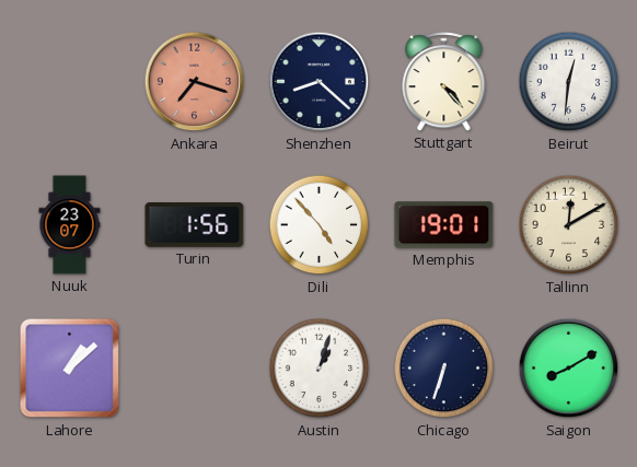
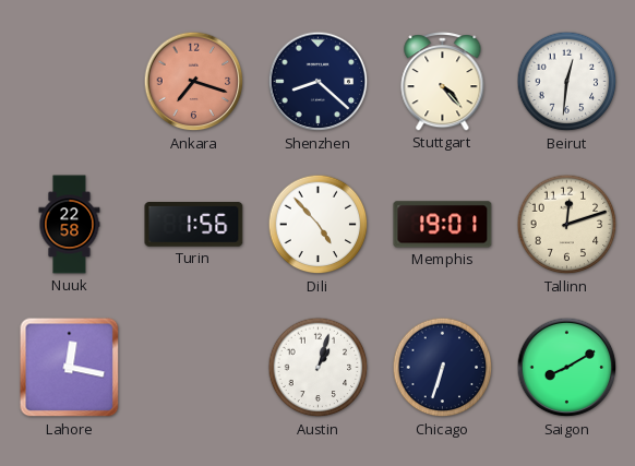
Nuuk: 23:07 -> 22:58 (70, 225)
Tallinn: 12:10 -> 12:12 (567, 225)
Lahore: 1:08 -> 12:17 (70, 368)
